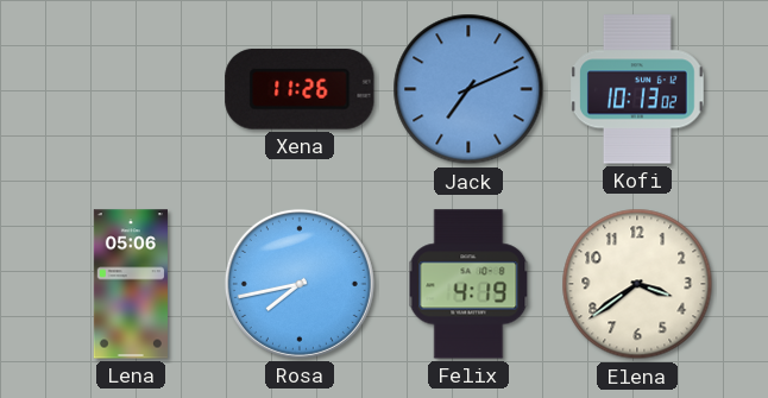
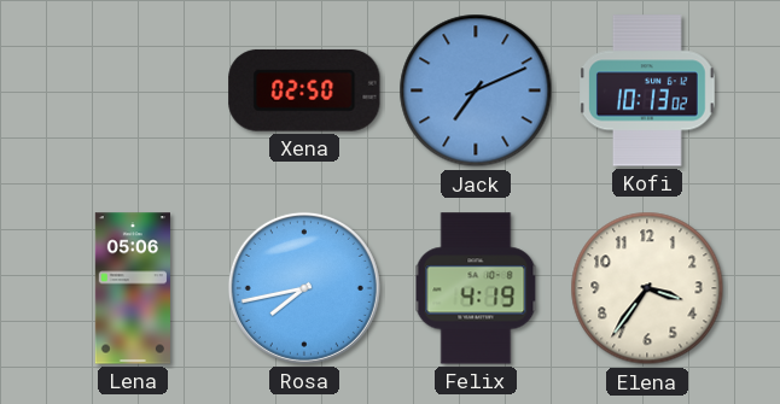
Xena: 11:26 -> 02:50 (304, 90)
Elena: 3:39 -> 3:36 (647, 288)
